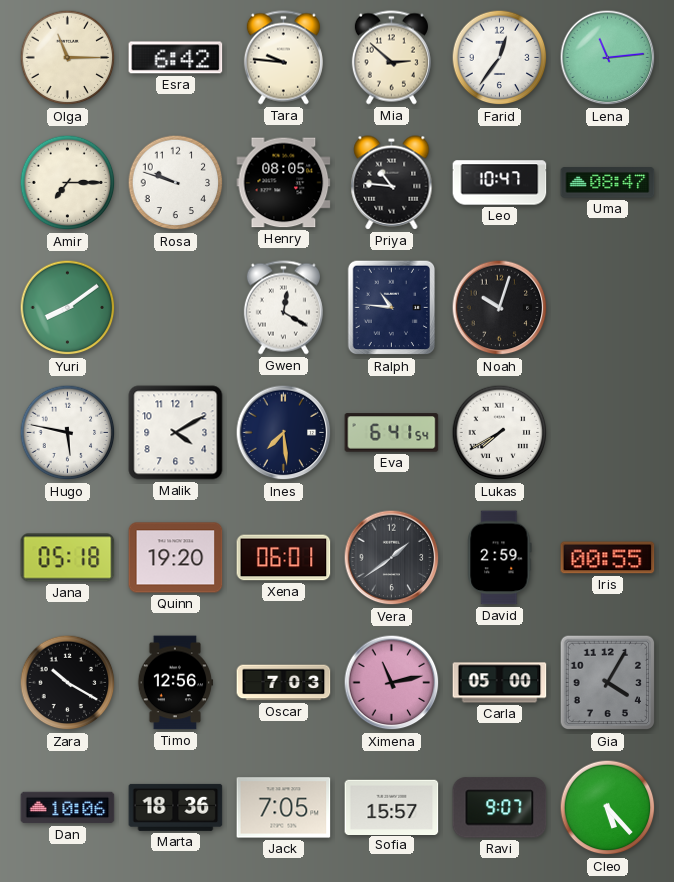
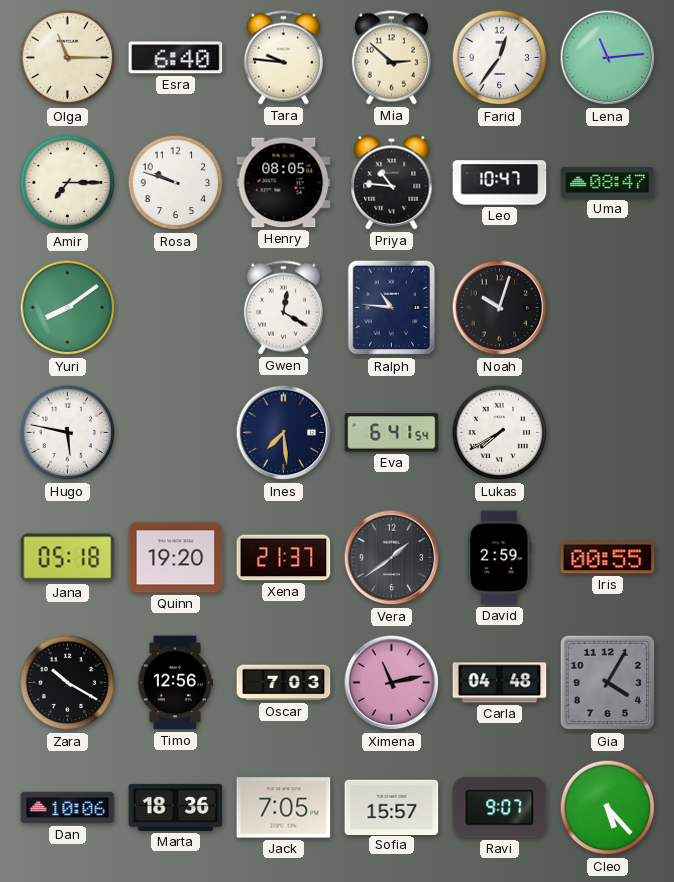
Esra: 6:42 -> 6:40 (176, 58)
Malik: 4:10 -> none (176, 433)
Xena: 06:01 -> 21:37 (284, 558)
Carla: 05:00 -> 04:48 (500, 683)
